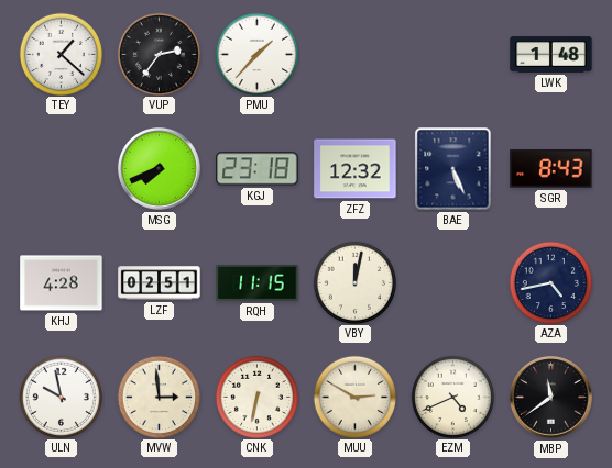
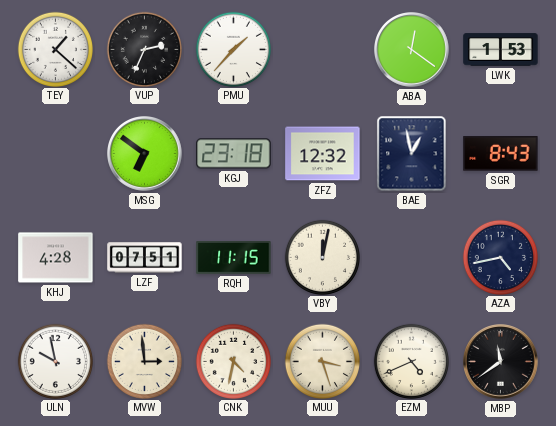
VUP: 2:36 -> 2:34 (144, 49)
ABA: none -> 12:21 (412, 50)
LWK: 1:48 -> 1:53 (501, 50)
MSG: 7:41 -> 6:51 (145, 154)
BAE: 5:26 -> 12:58 (412, 154)
LZF: 02:51 -> 07:51 (145, 258)
CNK: 6:32 -> 4:32 (233, 361)
MUU: 2:50 -> 3:27 (322, 361)
